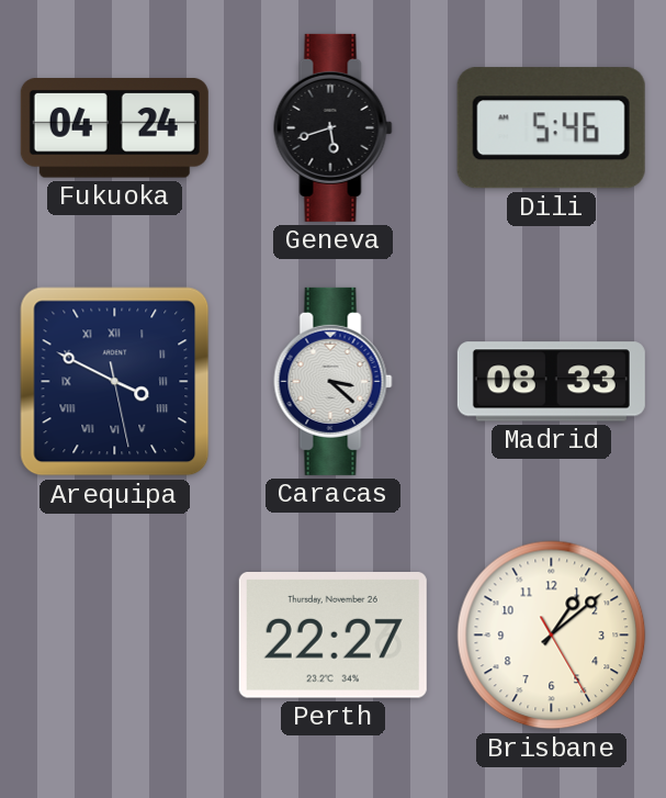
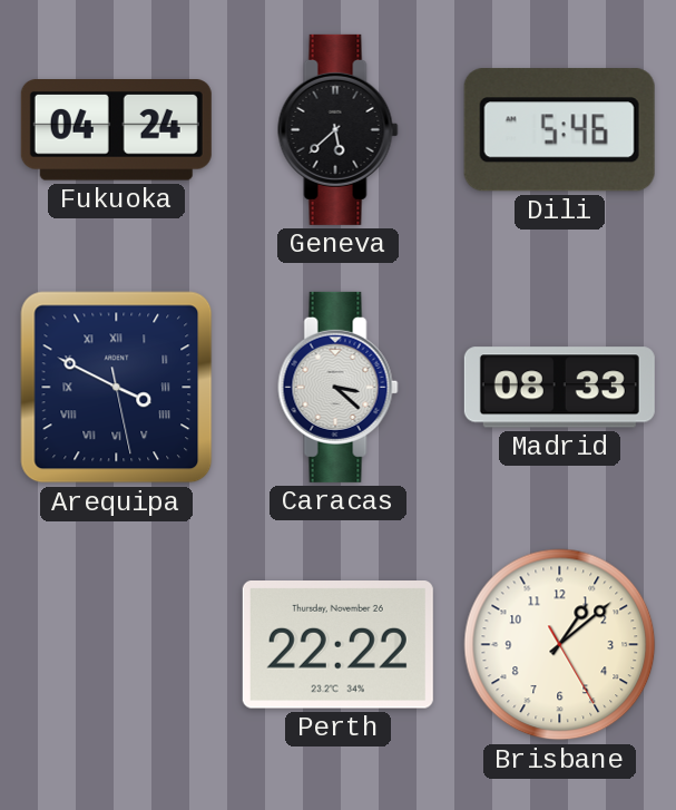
Geneva: 5:42 -> 5:38 (339, 129)
Perth: 22:27 -> 22:22 (337, 645)
